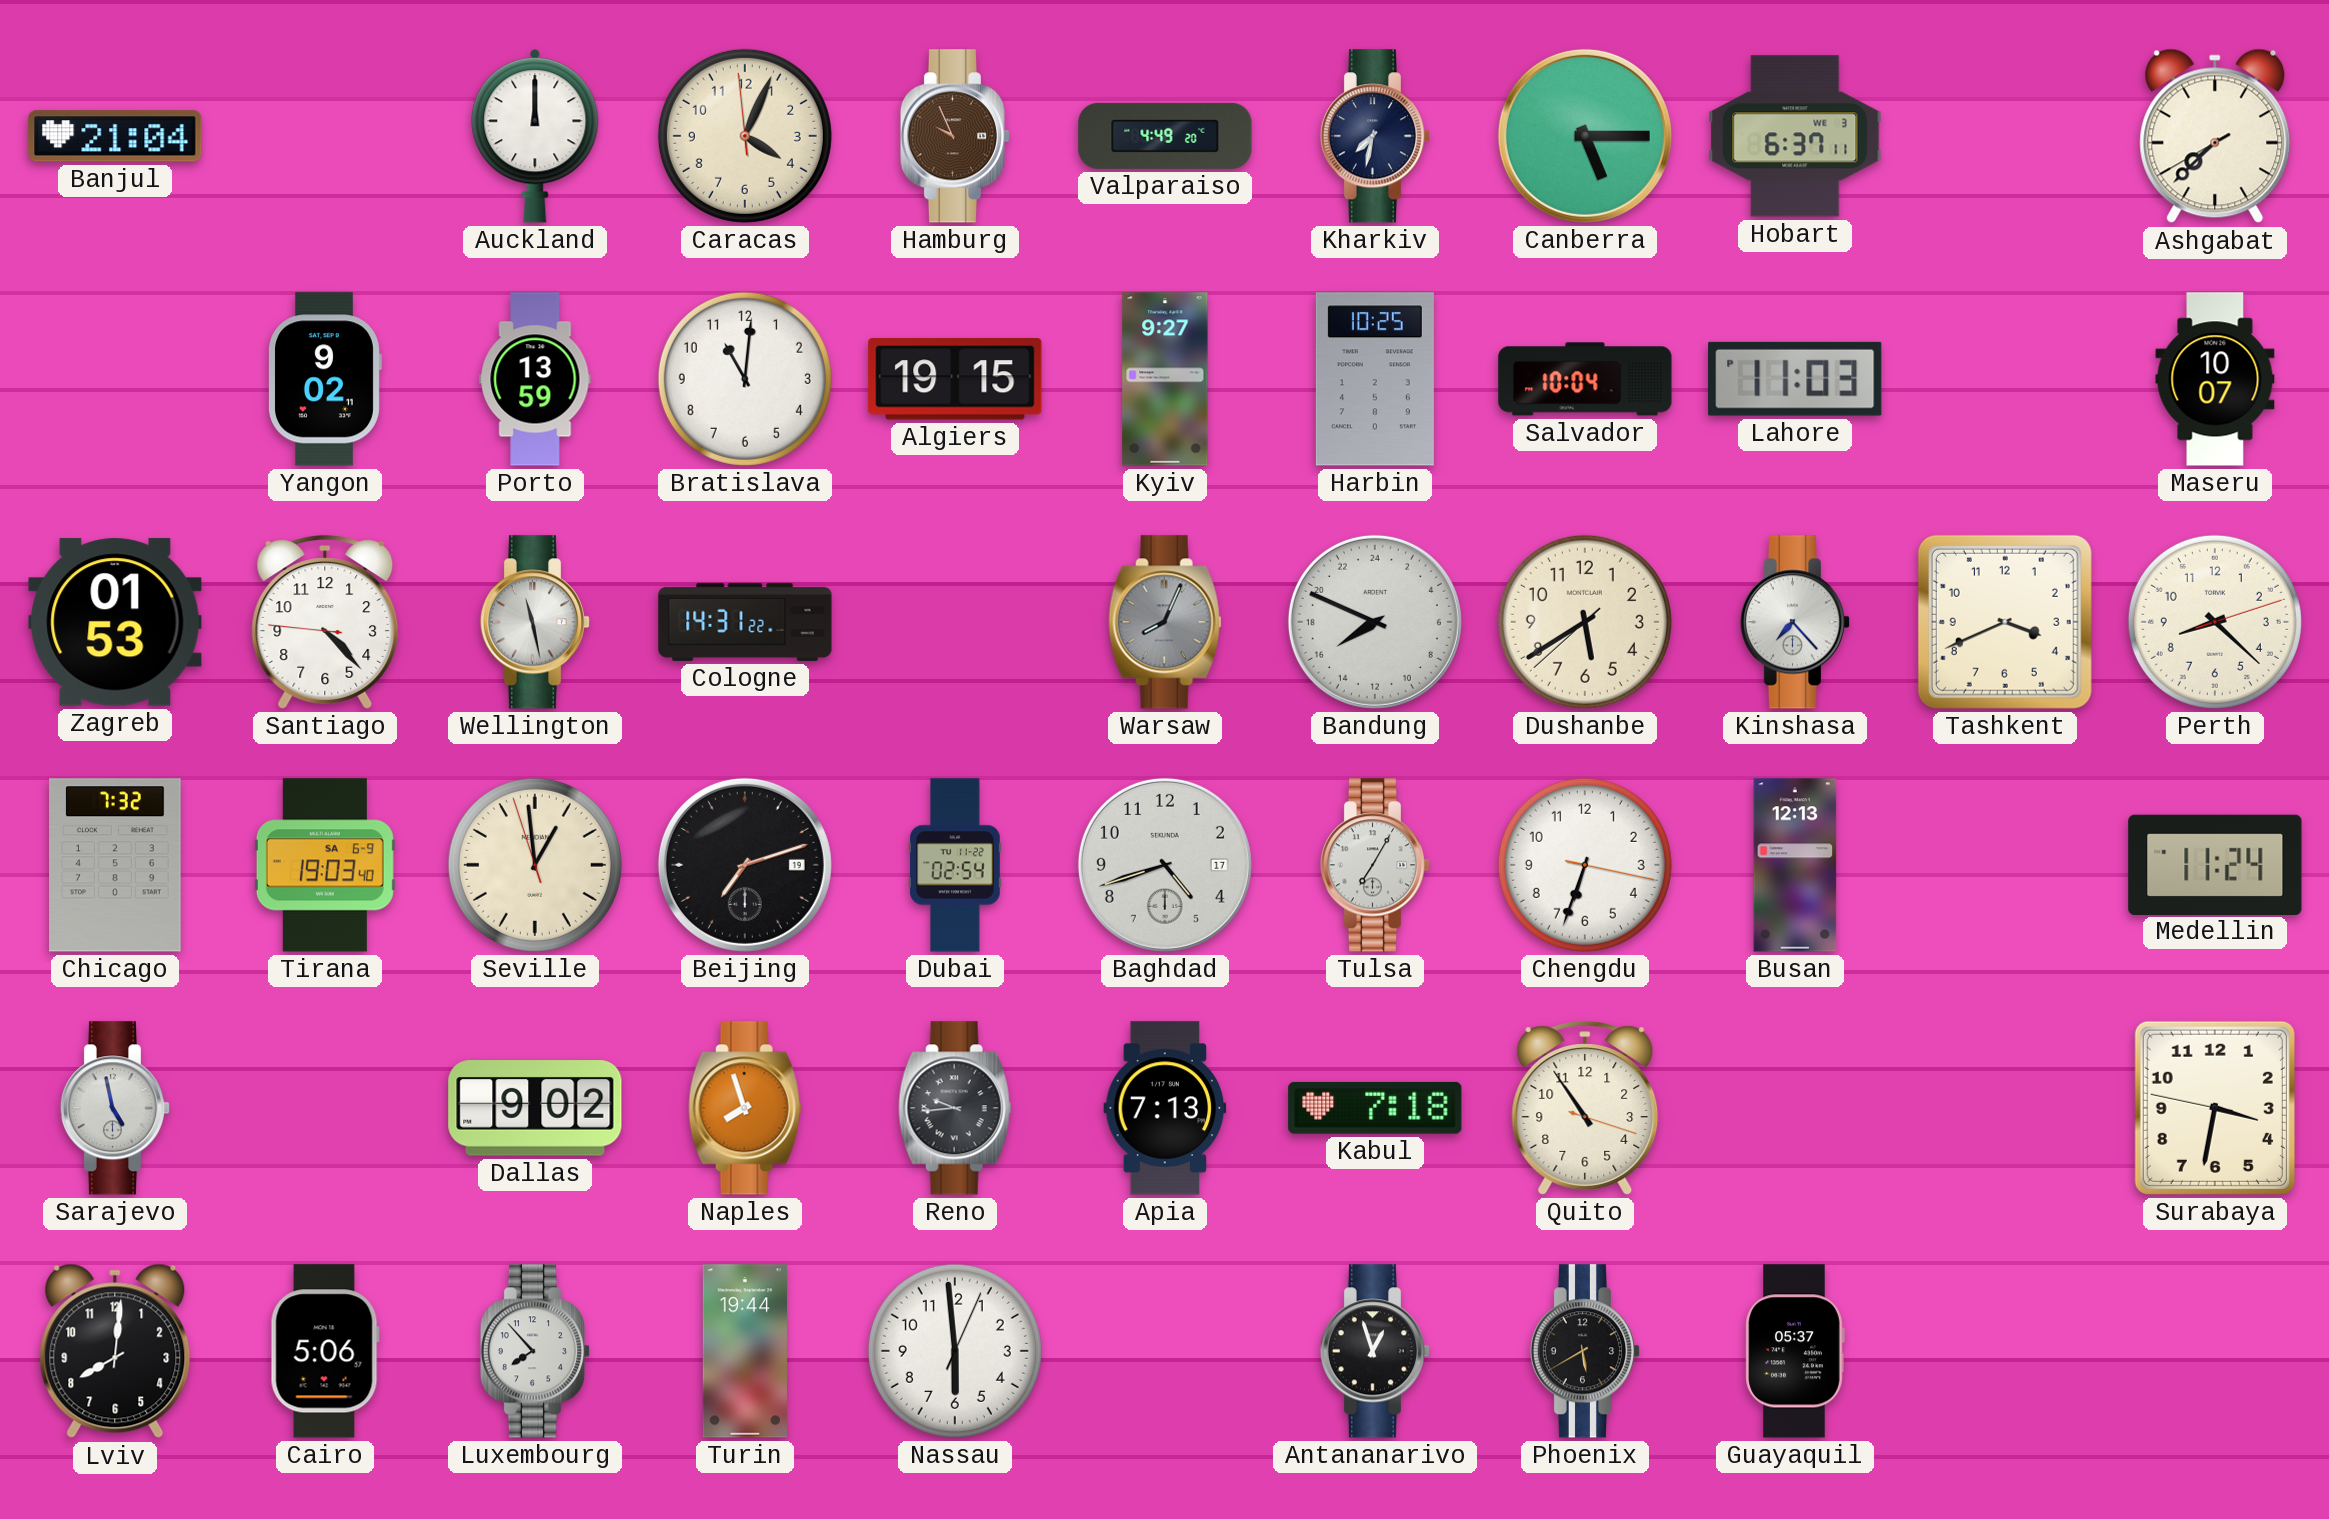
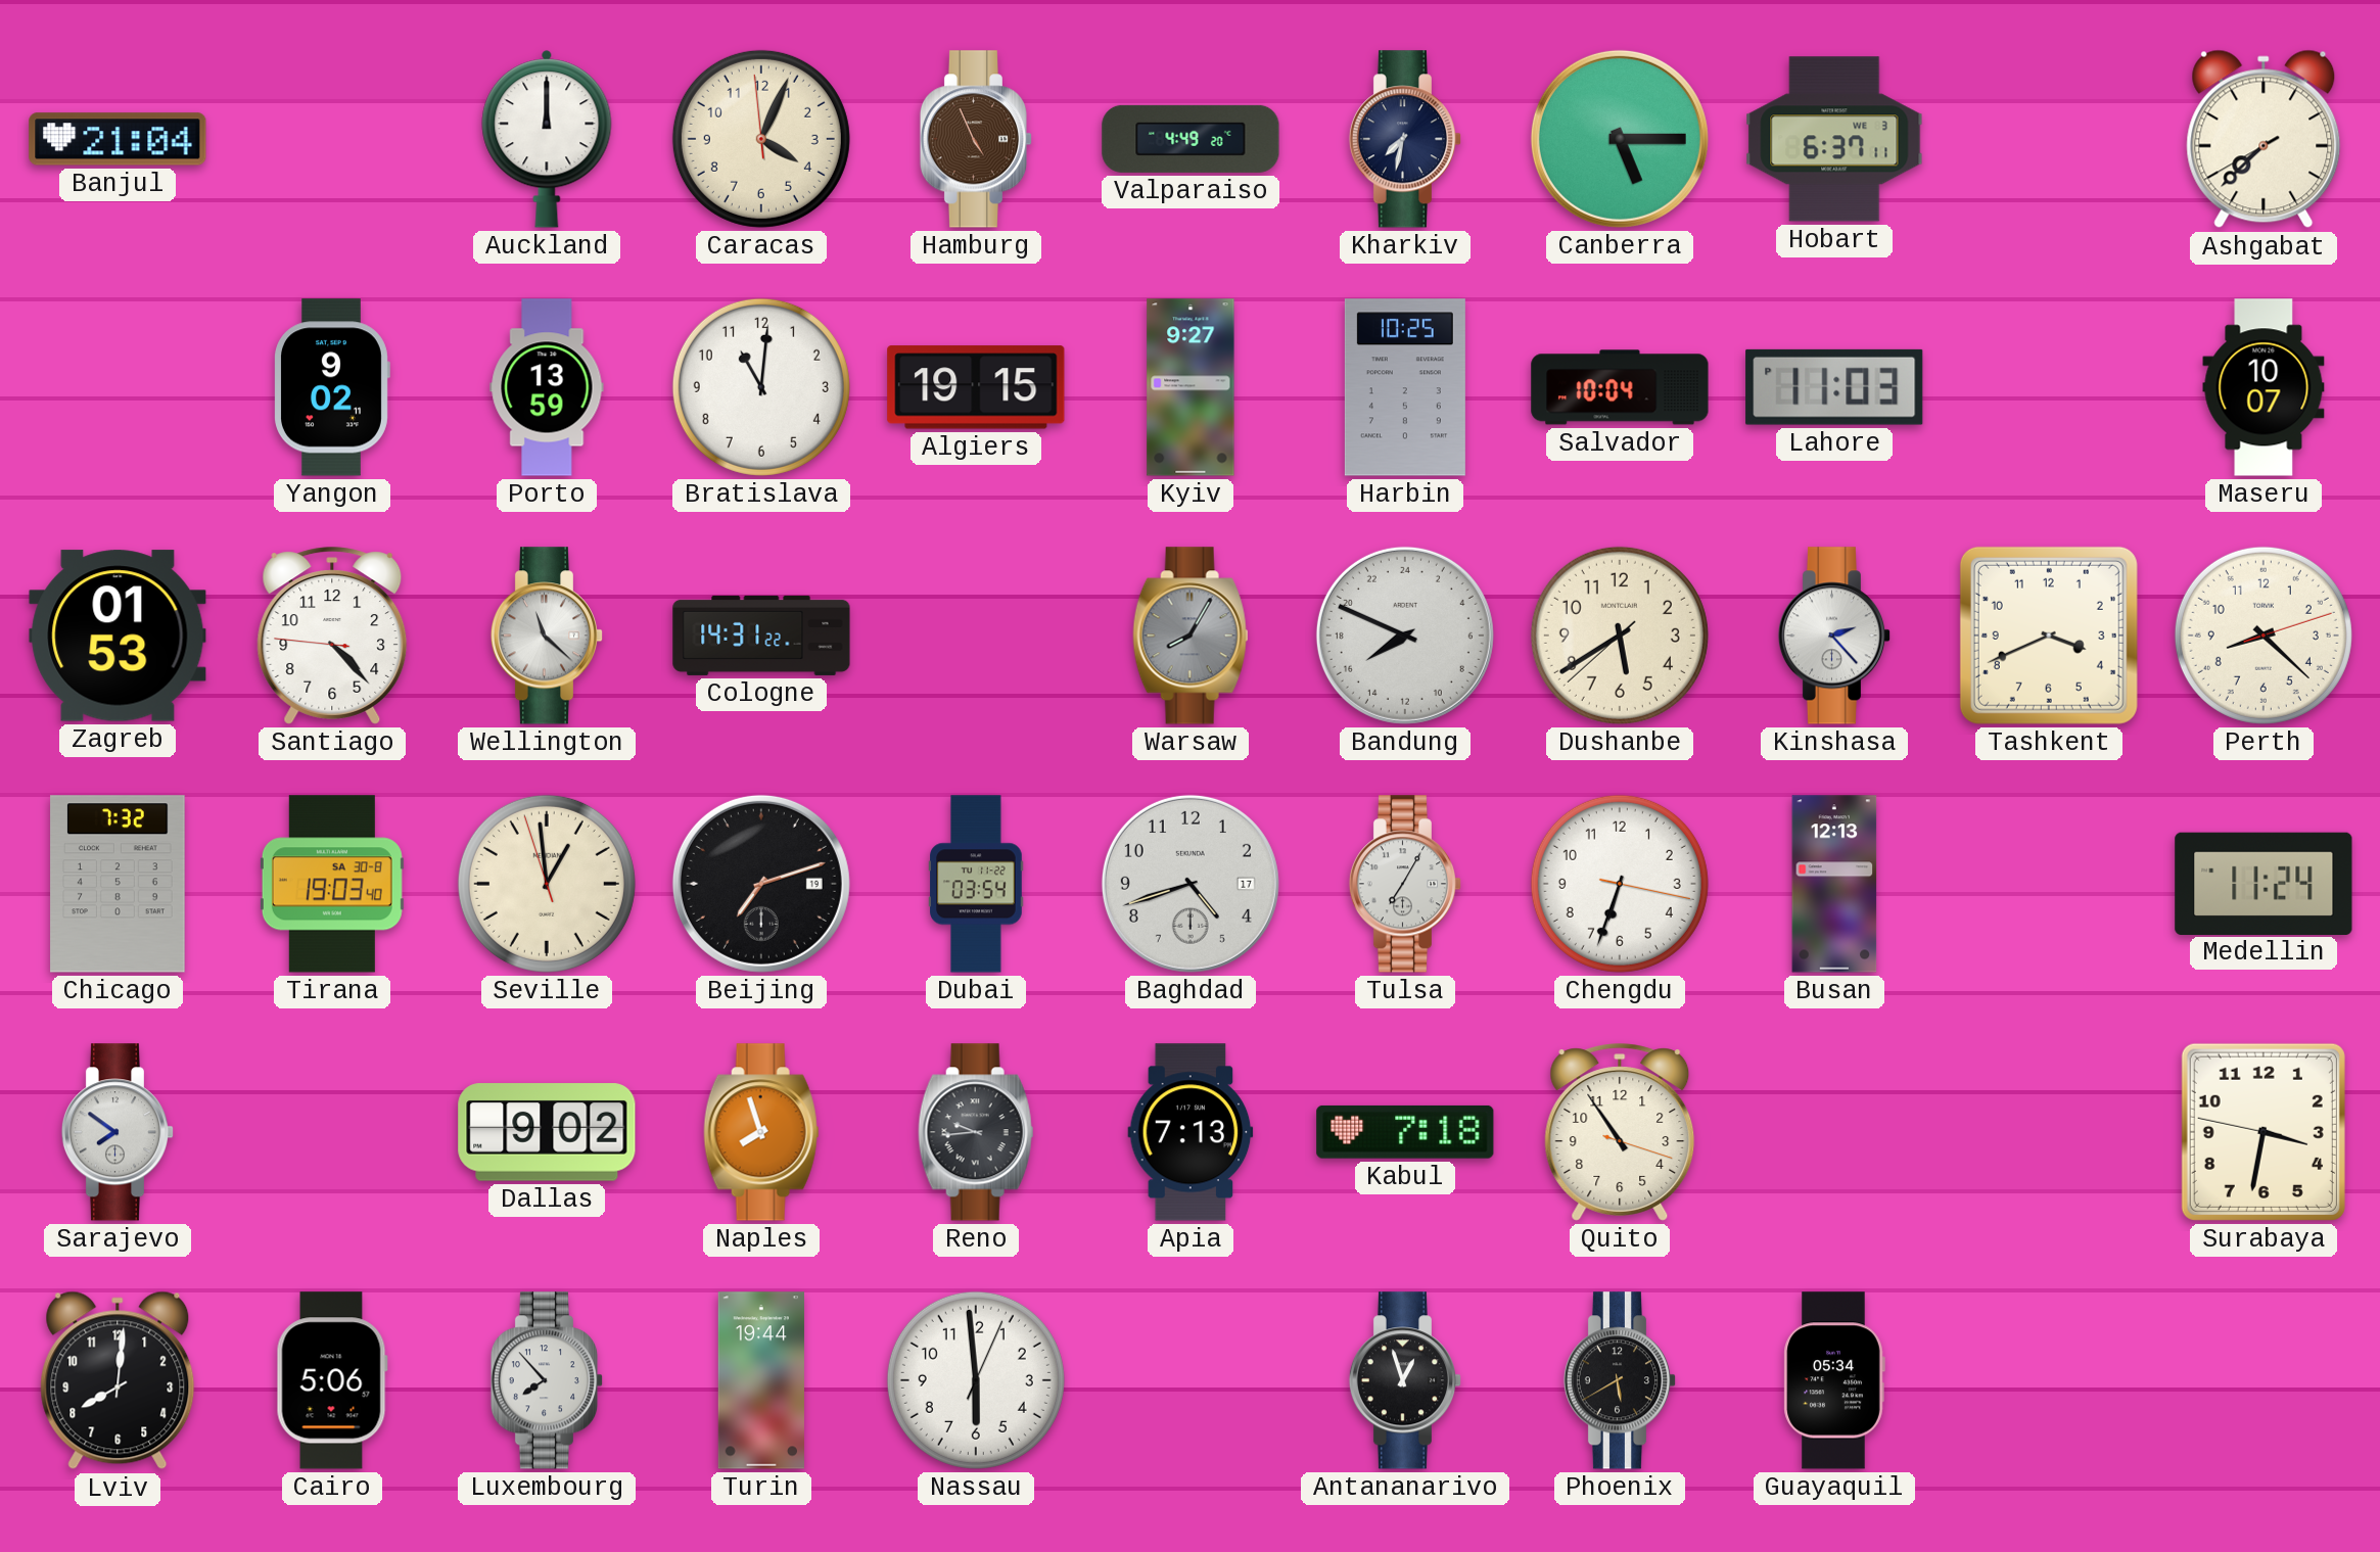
Hamburg: 9:56 -> 4:56 (976, 139)
Wellington: 11:28 -> 11:22 (547, 636)
Warsaw: 8:04 -> 8:05 (1191, 636)
Kinshasa: 7:23 -> 2:23 (1834, 636)
Tirana date: SA 6-9 -> SA 30-8 (332, 884)
Dubai: 02:54 -> 03:54 (976, 884)
Sarajevo: 4:58 -> 7:51 (118, 1132)
Guayaquil: 05:37 -> 05:34 (1834, 1380)
